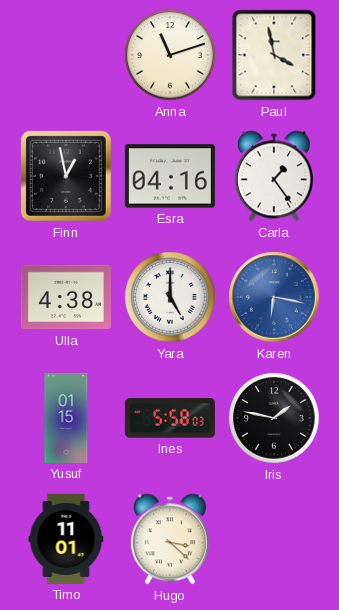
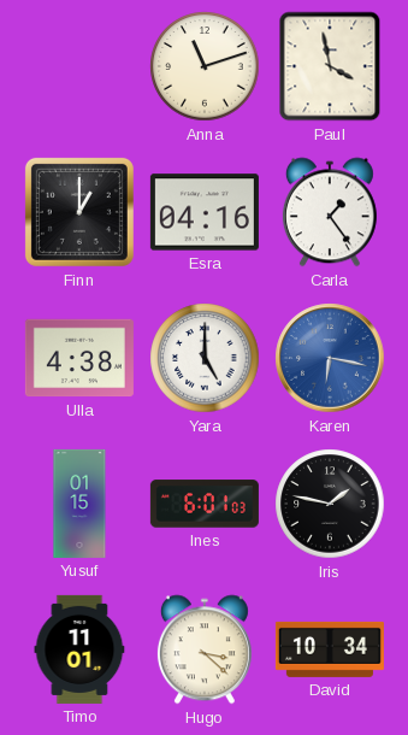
Finn: 12:58 -> 1:00 (79, 212)
Ines: 5:58 -> 6:01 (205, 504)
David: none -> 10:34 (330, 649)
